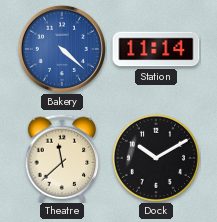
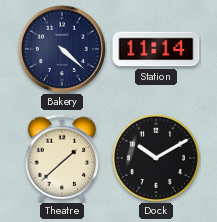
Bakery dial: blue -> navy (62, 49)
Theatre: 11:38 -> 1:38 (62, 158)
